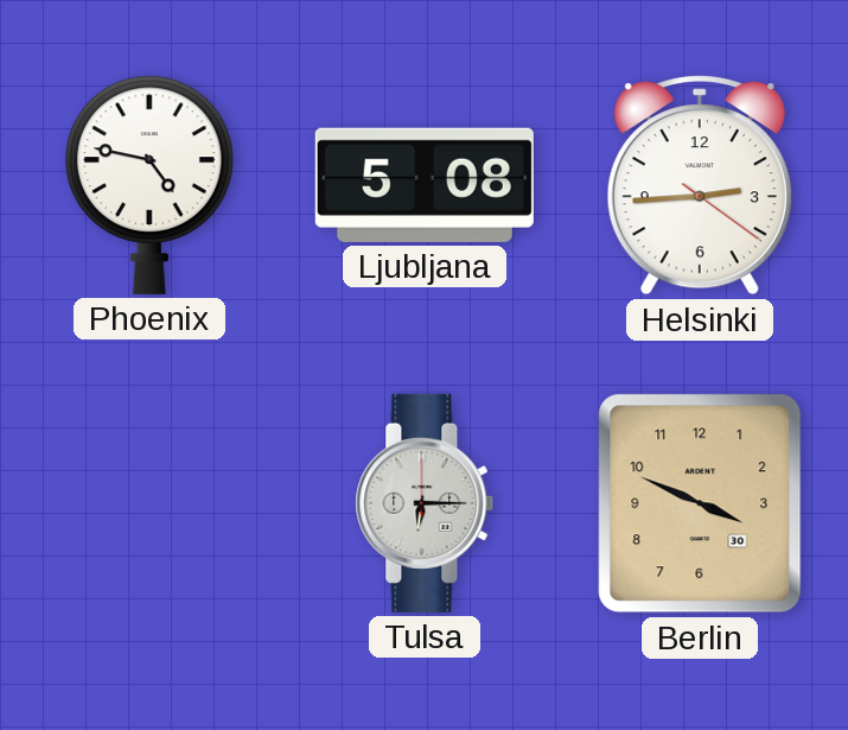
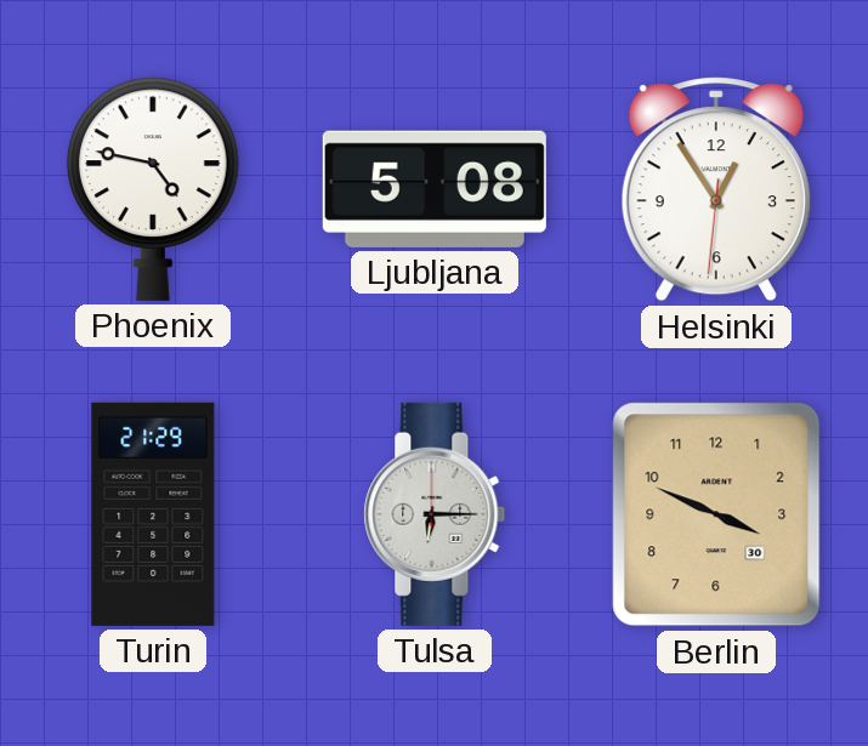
Helsinki: 2:44 -> 12:54 (716, 189)
Turin: none -> 21:29 (153, 514)
